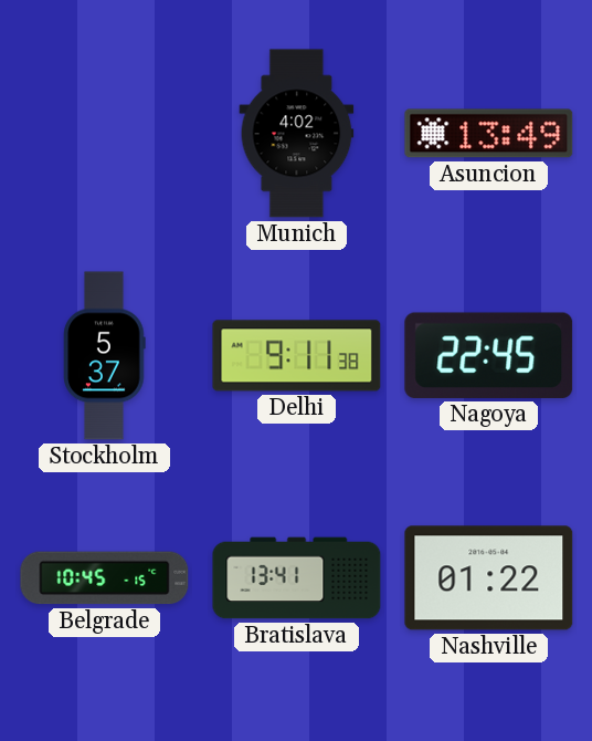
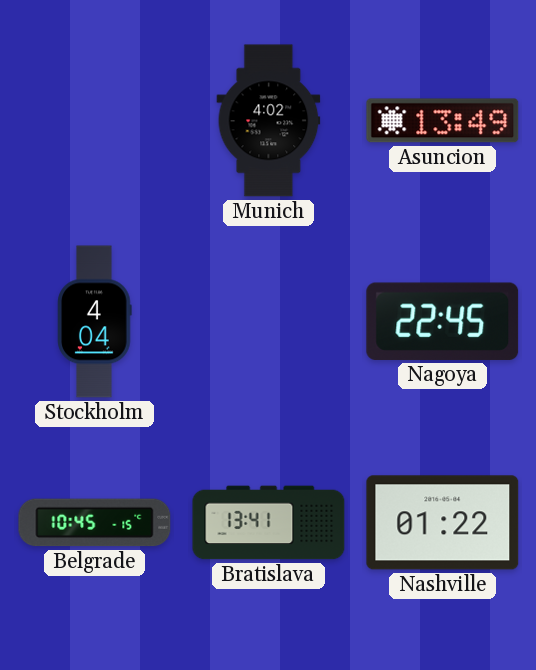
Stockholm: 5:37 -> 4:04 (95, 322)
Delhi: 9:11 -> none (297, 356)
